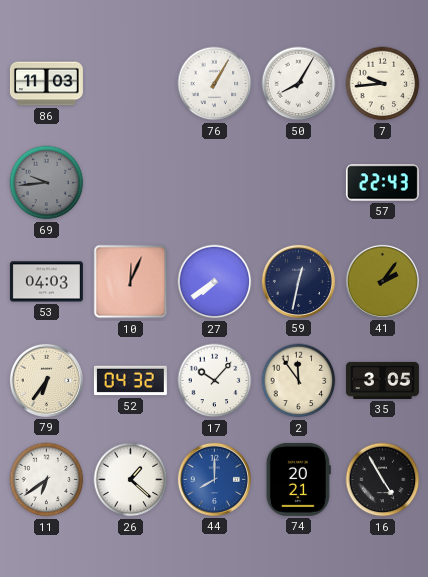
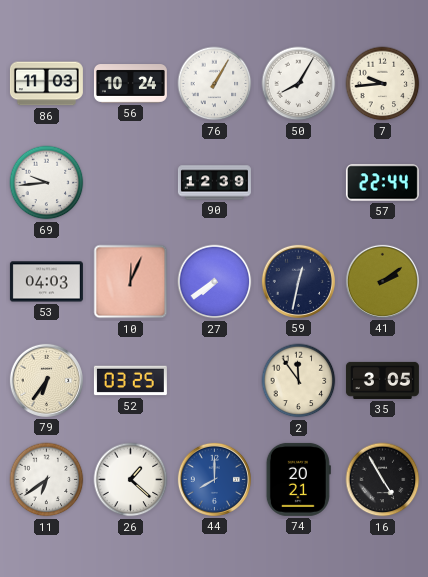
56: none -> 10:24 (130, 84)
69 dial: grey -> white (47, 183)
90: none -> 12:39 (214, 183)
57: 22:43 -> 22:44 (382, 183)
41: 2:06 -> 2:09 (382, 281)
52: 04:32 -> 03:25 (130, 381)
17: 10:07 -> none (215, 381)
